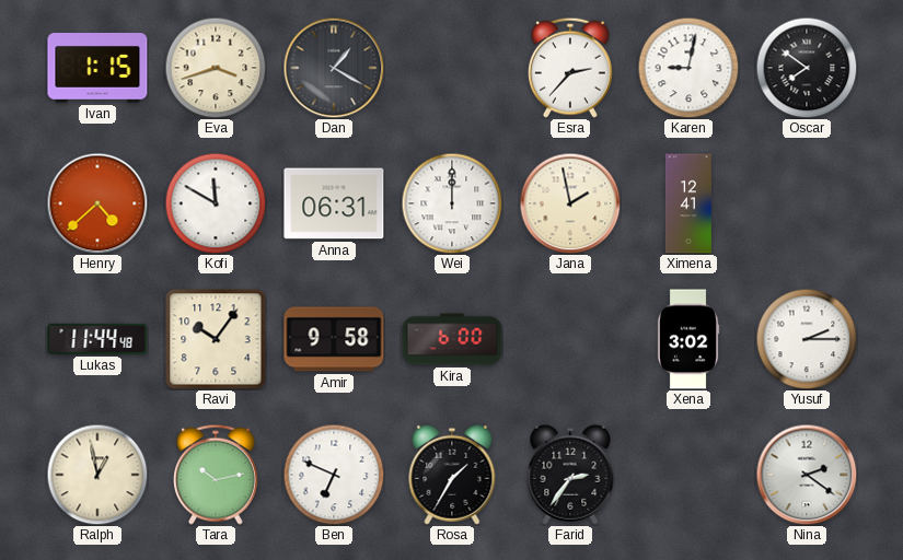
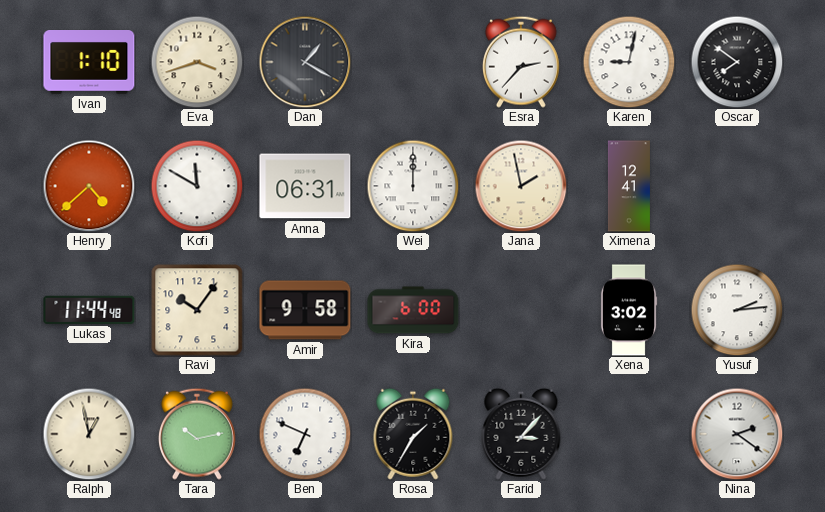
Ivan: 1:15 -> 1:10 (89, 63)
Yusuf: 2:15 -> 2:14 (737, 310)
Farid: 2:36 -> 3:07 (521, 434)
